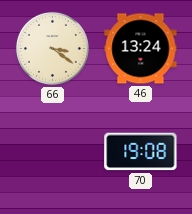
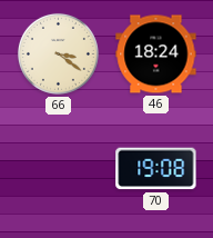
46: 13:24 -> 18:24 (156, 54)
